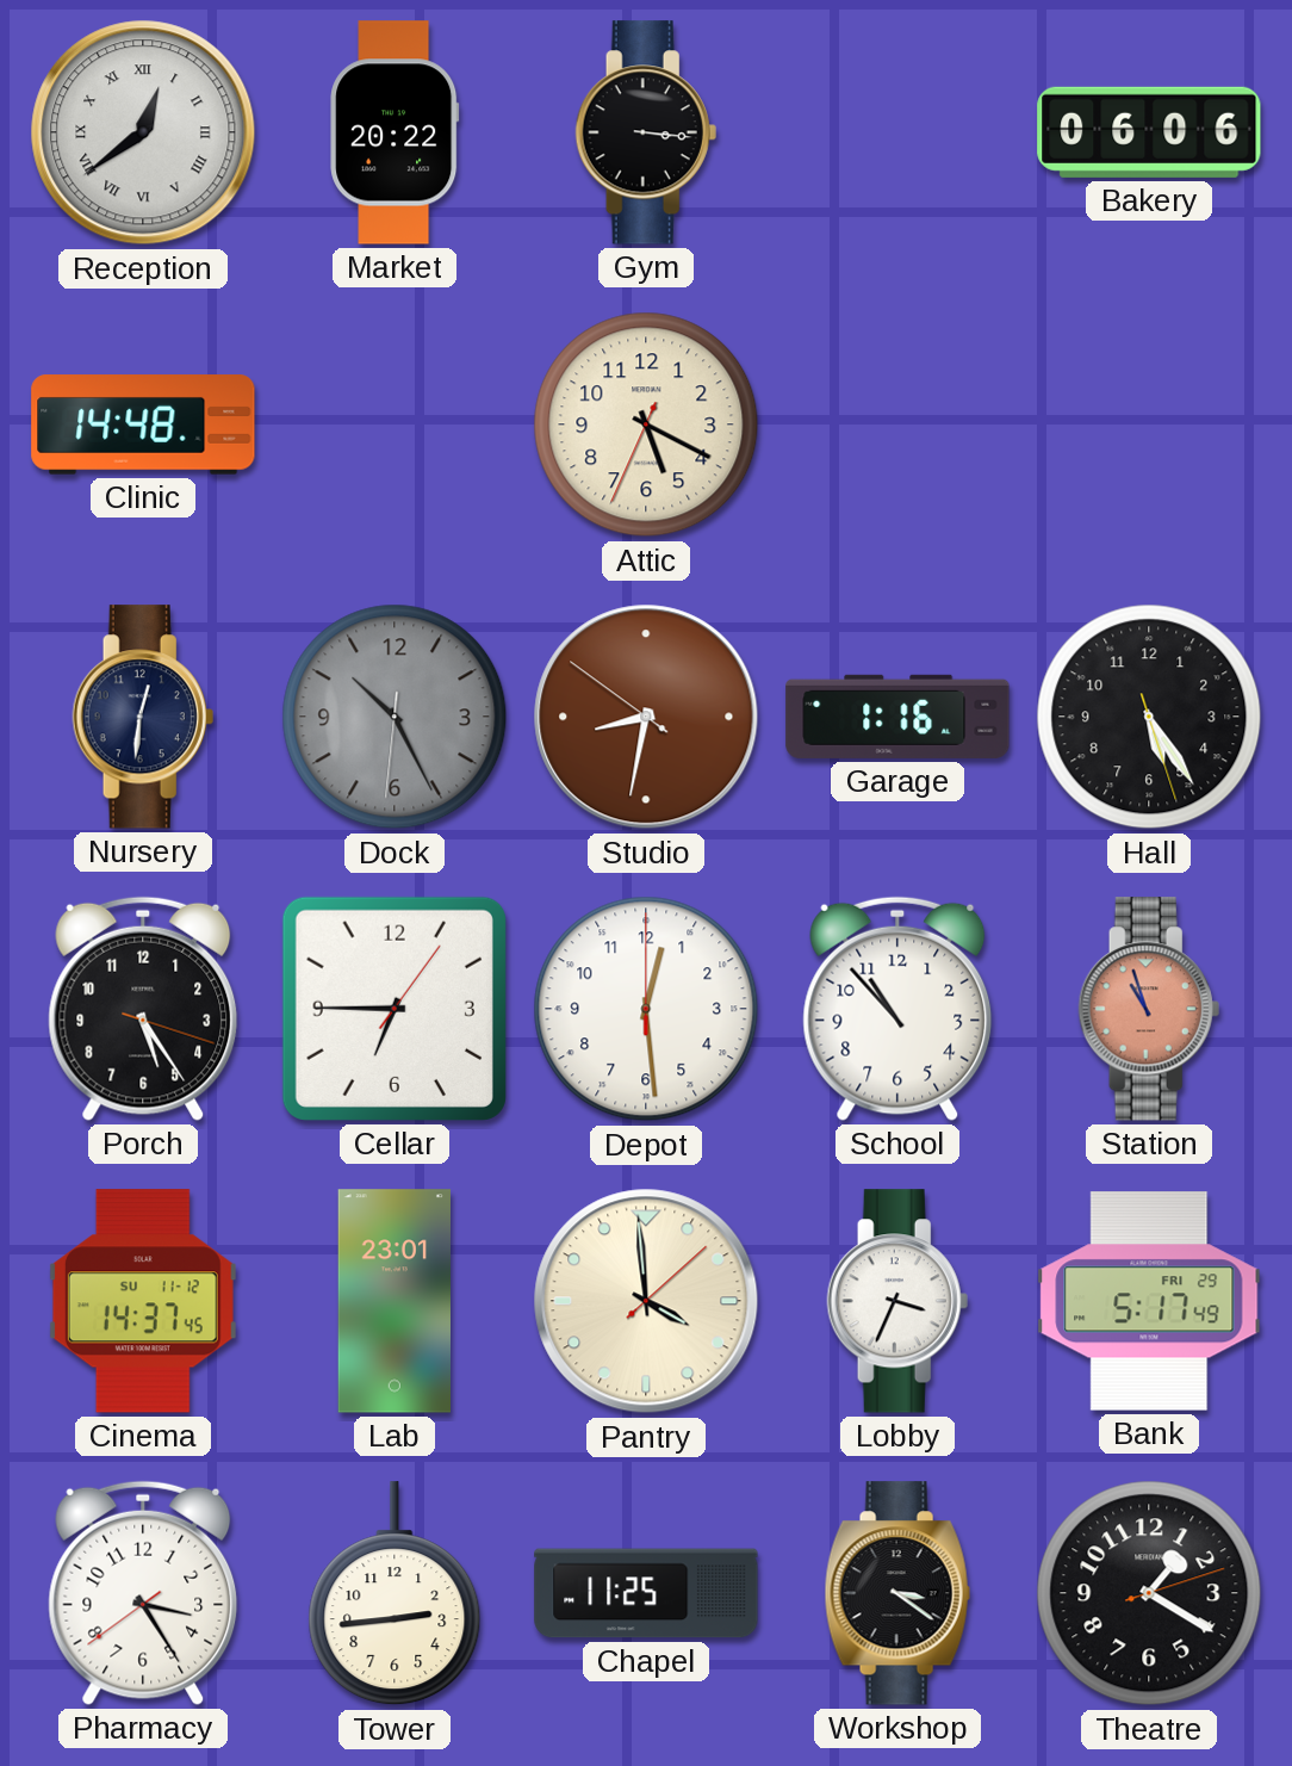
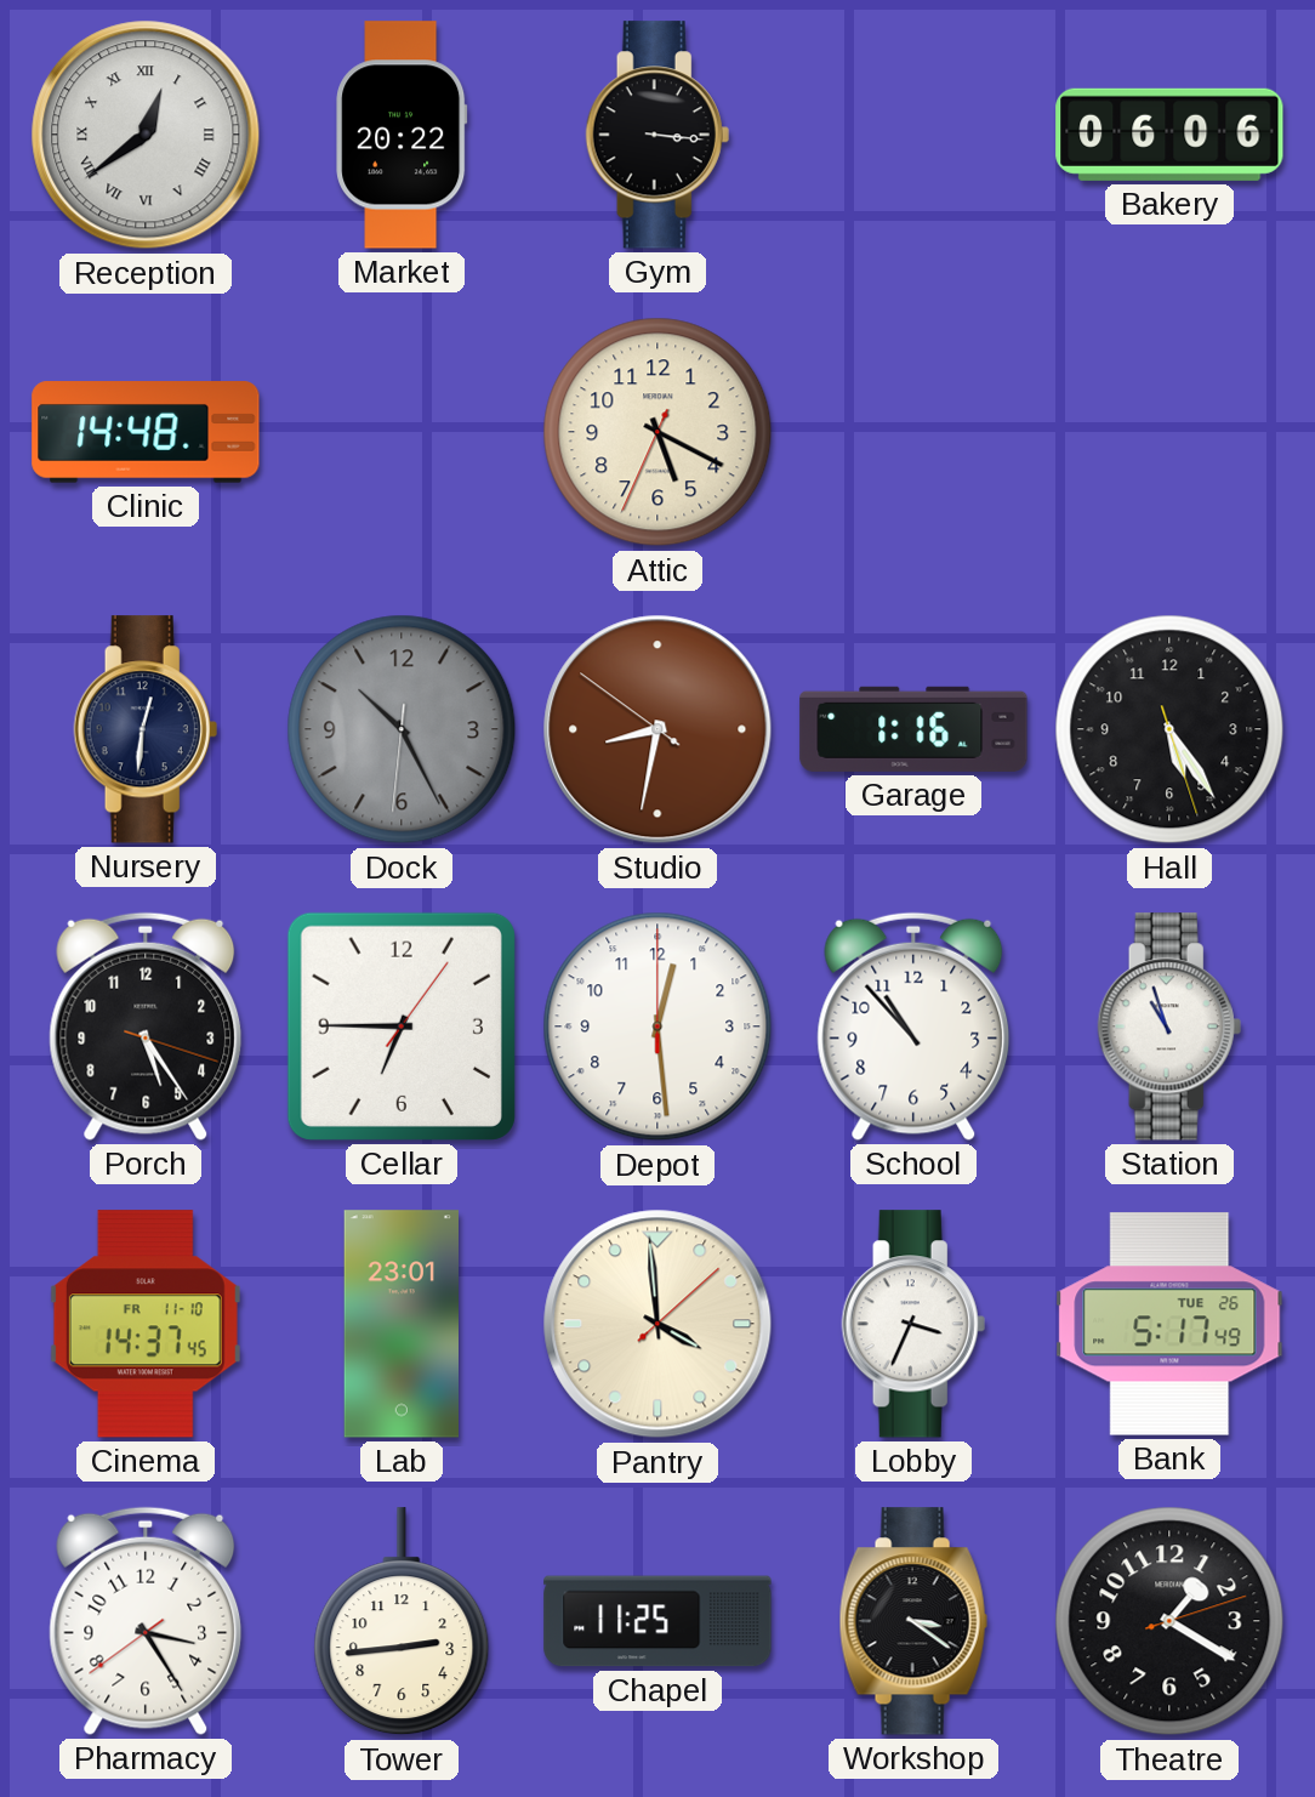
Station dial: salmon -> white (1169, 1027)
Cinema date: SU 11-12 -> FR 11-10 (146, 1324)
Bank date: FRI 29 -> TUE 26 (1169, 1324)
